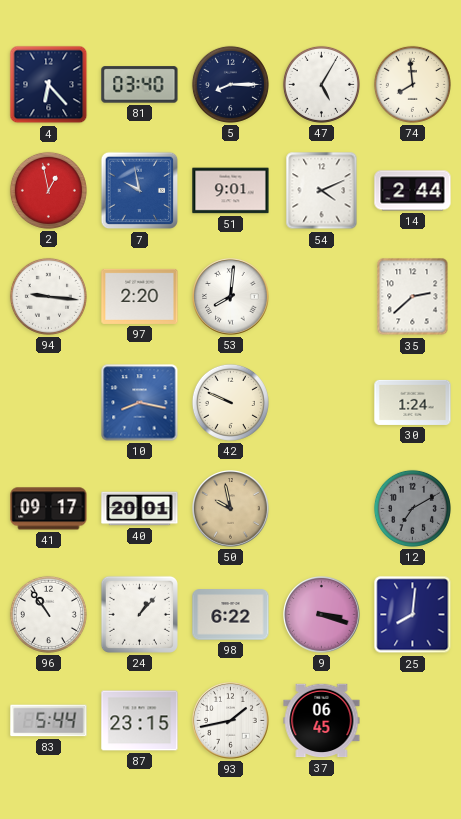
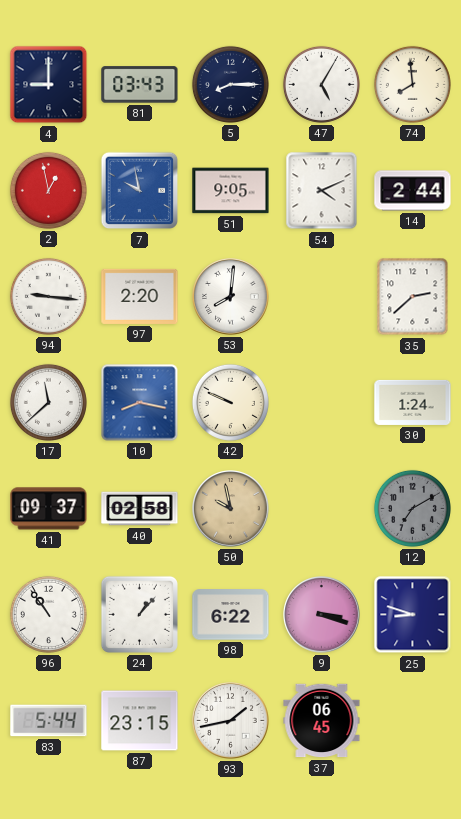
4: 6:23 -> 9:00 (49, 85)
81: 03:40 -> 03:43 (140, 85)
51: 9:01 -> 9:05 (231, 191)
17: none -> 11:38 (48, 402)
41: 09:17 -> 09:37 (49, 509)
40: 20:01 -> 02:58 (140, 509)
25: 8:01 -> 8:48 (413, 615)
